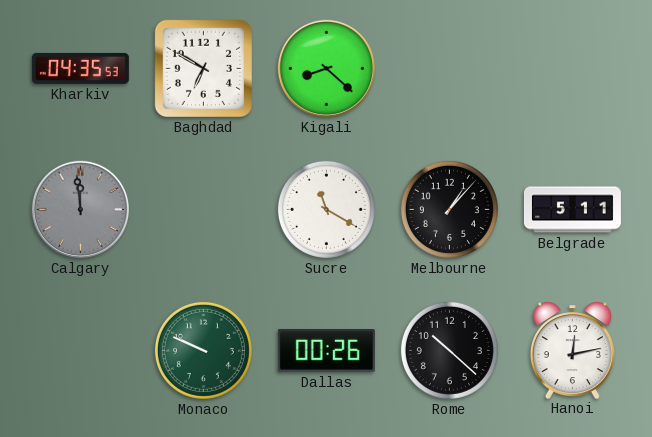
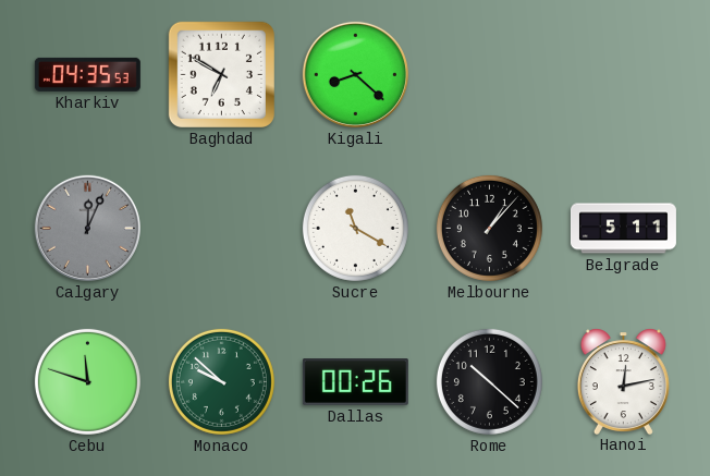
Calgary: 11:59 -> 12:04 (87, 228)
Cebu: none -> 11:48 (87, 381)
Monaco: 9:49 -> 9:52 (221, 381)
